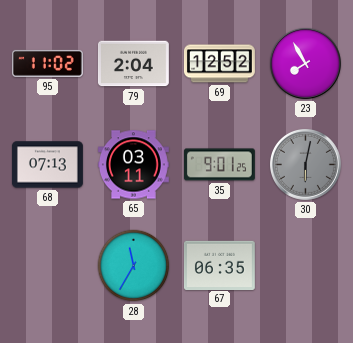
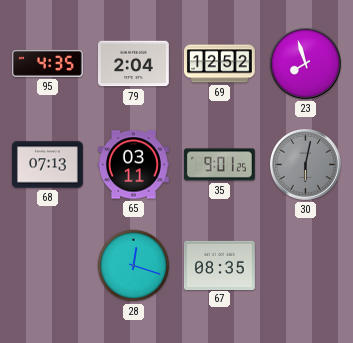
95: 11:02 -> 4:35 (47, 63)
23: 7:55 -> 7:57 (305, 63)
28: 11:35 -> 12:18 (134, 266)
67: 06:35 -> 08:35 (219, 265)
